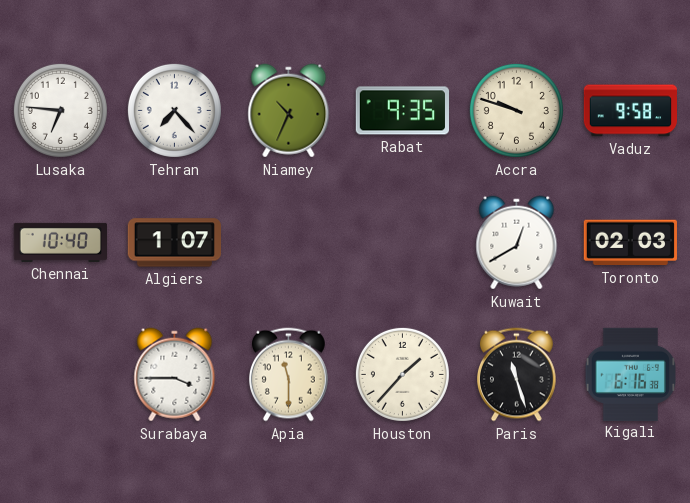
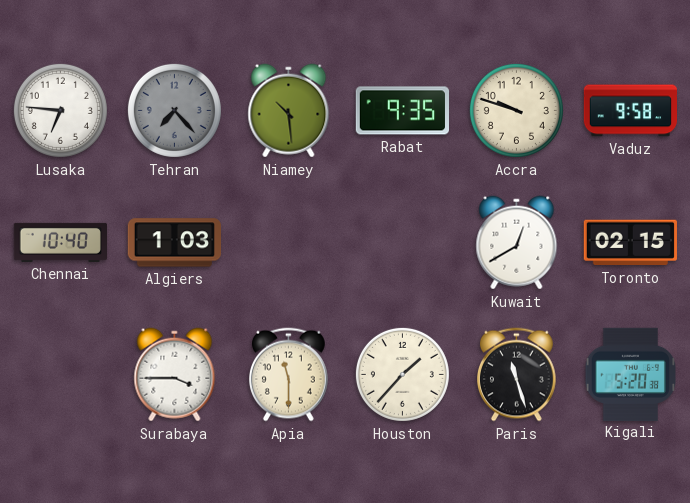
Tehran dial: white -> grey (174, 110)
Niamey: 10:34 -> 10:29 (289, 111)
Algiers: 1:07 -> 1:03 (174, 243)
Toronto: 02:03 -> 02:15 (630, 243)
Kigali: 6:16 -> 5:20 (630, 374)
